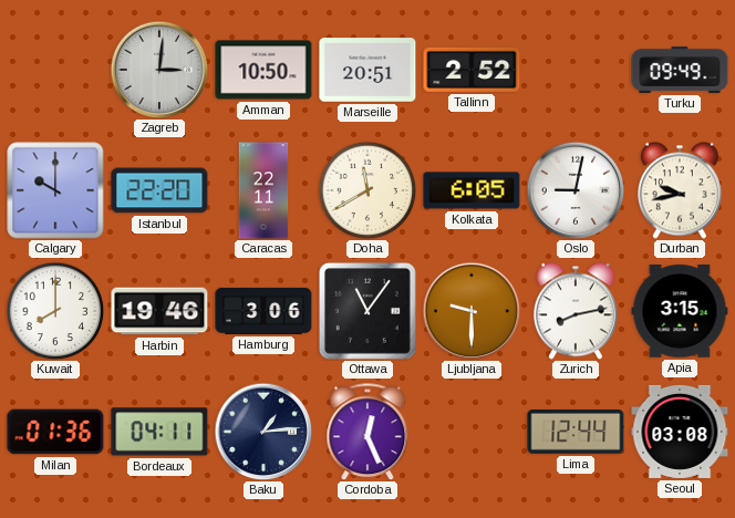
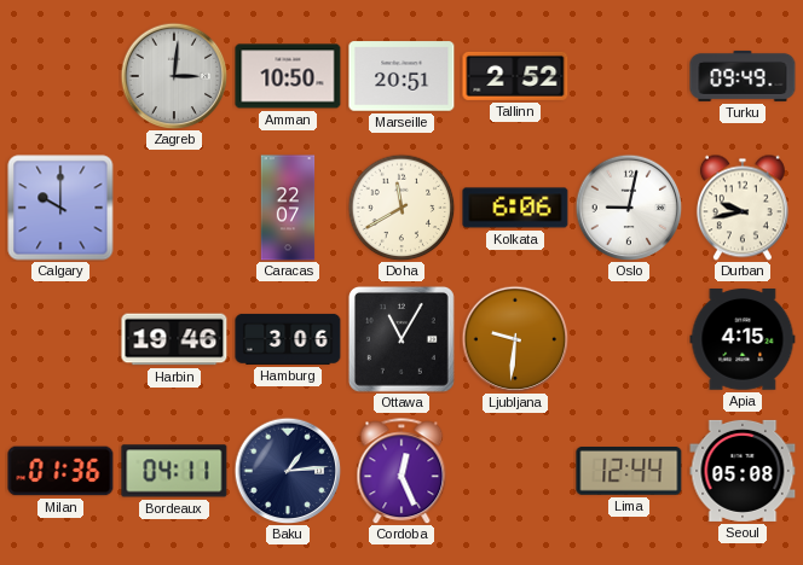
Istanbul: 22:20 -> none (159, 190)
Caracas: 22:11 -> 22:07 (288, 208)
Kolkata: 6:05 -> 6:06 (515, 208)
Kuwait: 8:00 -> none (55, 311)
Ottawa: 11:06 -> 11:05 (401, 339)
Ljubljana: 9:30 -> 9:31 (515, 339)
Zurich: 8:13 -> none (576, 311)
Apia: 3:15 -> 4:15 (743, 339)
Seoul: 03:08 -> 05:08 (743, 471)
